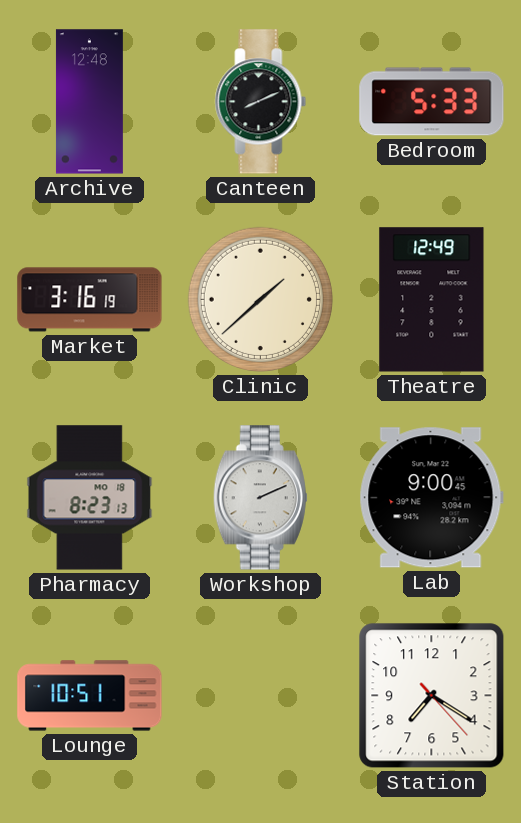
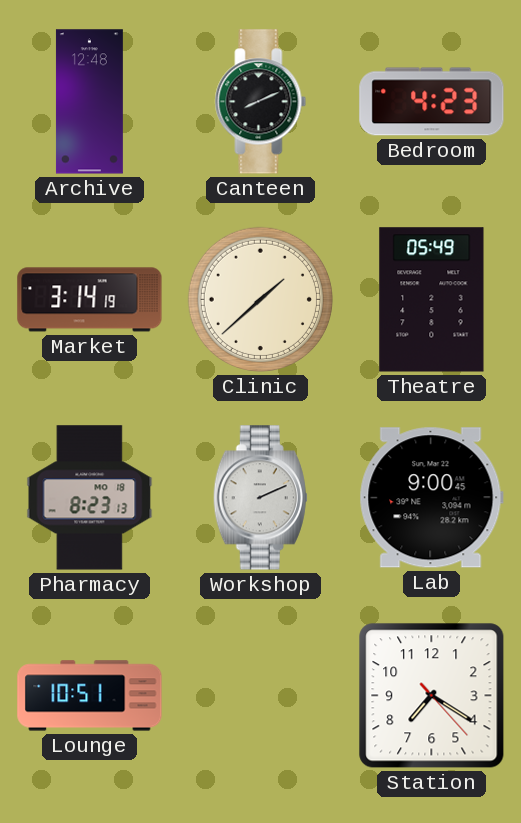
Bedroom: 5:33 -> 4:23 (432, 102)
Market: 3:16 -> 3:14 (90, 300)
Theatre: 12:49 -> 05:49 (432, 300)
